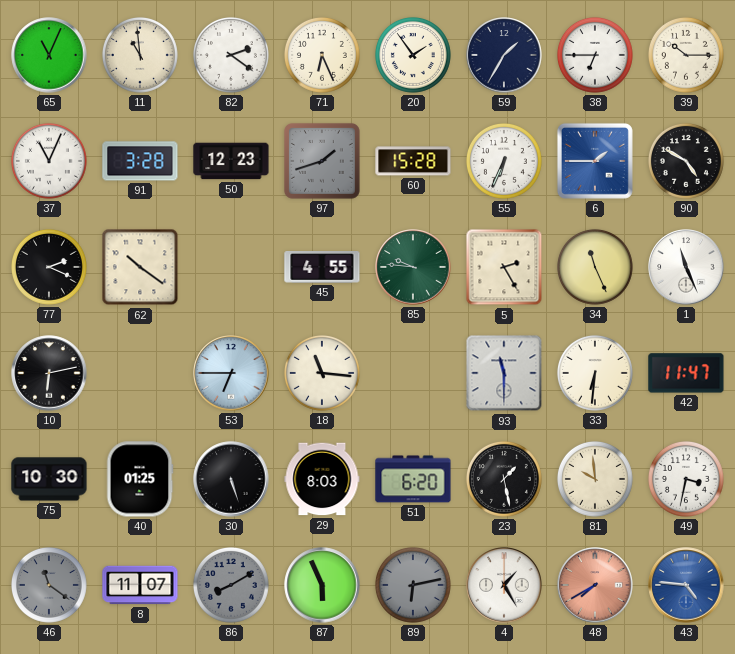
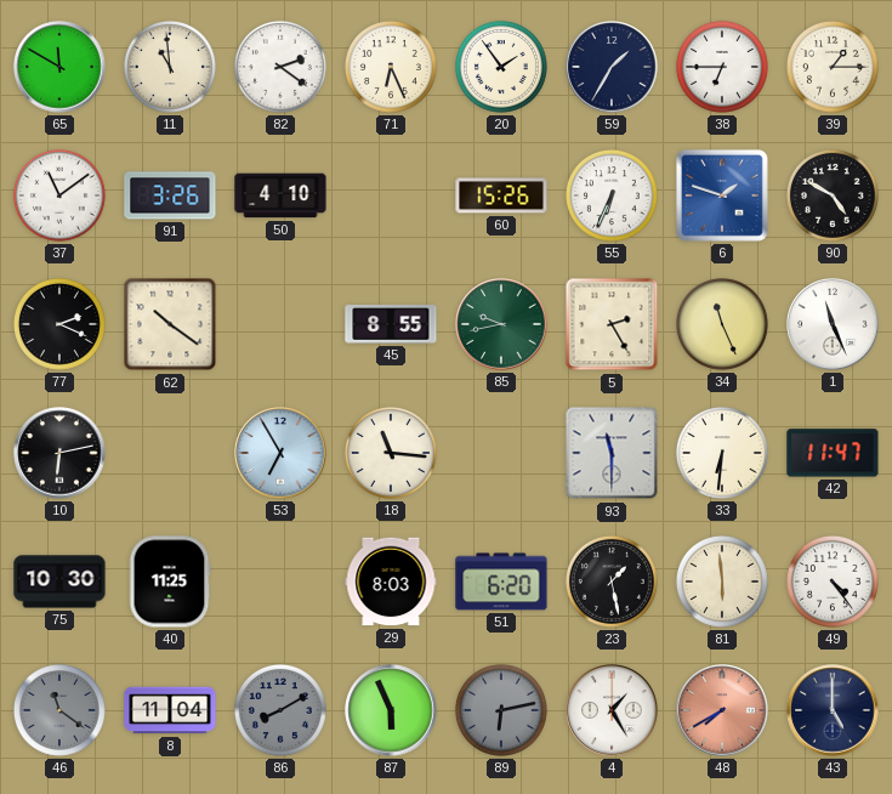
65: 11:04 -> 11:50 (59, 67)
39: 10:15 -> 1:15 (833, 67)
37: 11:04 -> 11:09 (59, 195)
91: 3:28 -> 3:26 (170, 195)
50: 12:23 -> 4:10 (280, 195)
97: 1:42 -> none (322, 161)
60: 15:28 -> 15:26 (501, 195)
6: 1:45 -> 1:48 (722, 195)
45: 4:55 -> 8:55 (391, 324)
85: 9:46 -> 9:43 (501, 324)
53: 6:45 -> 6:55 (280, 453)
40: 01:25 -> 11:25 (170, 582)
30: 5:27 -> none (231, 479)
81: 9:59 -> 5:59 (722, 582)
49: 3:32 -> 4:24 (833, 582)
8: 11:07 -> 11:04 (170, 710)
43: 4:46 -> 5:00 (833, 710)
43 dial: blue -> navy (833, 710)
